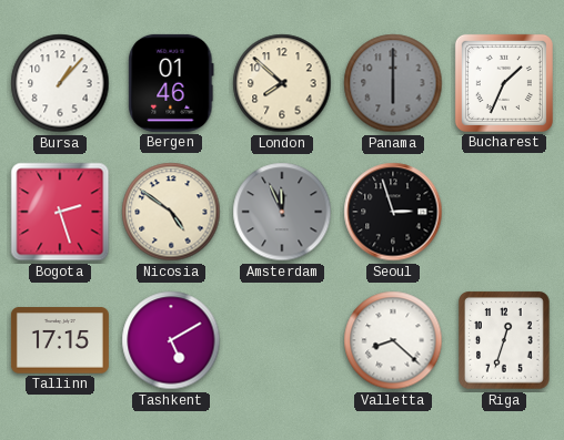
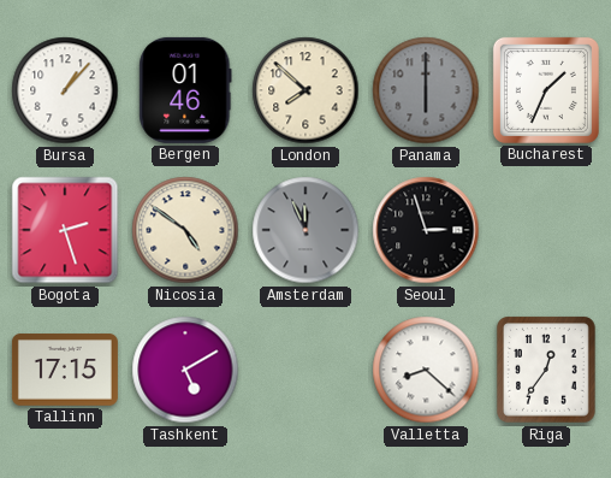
Riga: 12:33 -> 12:36 (547, 370)
